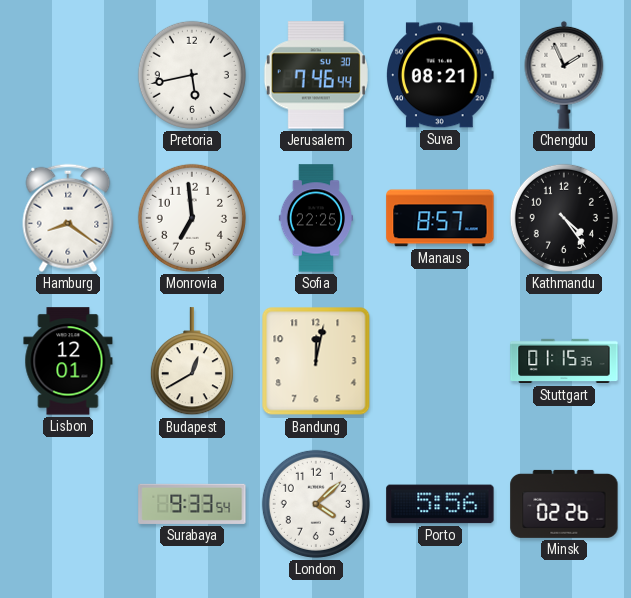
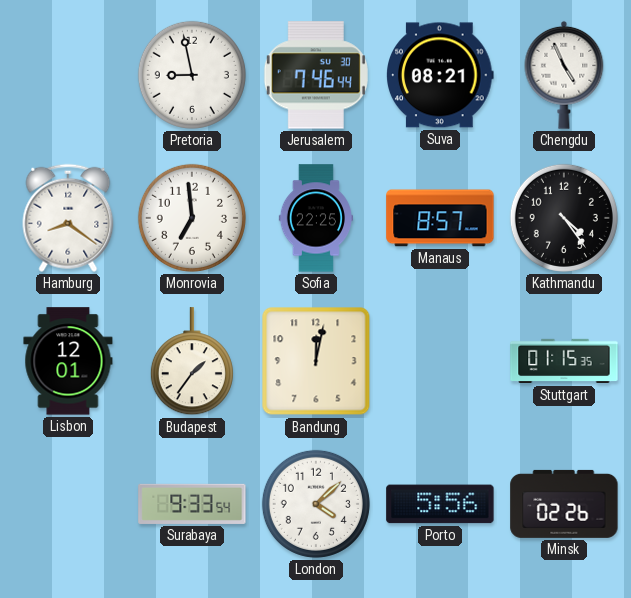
Pretoria: 5:43 -> 8:58 (192, 75)
Chengdu: 1:56 -> 4:56 (564, 75)
Budapest: 12:40 -> 1:36 (192, 362)
